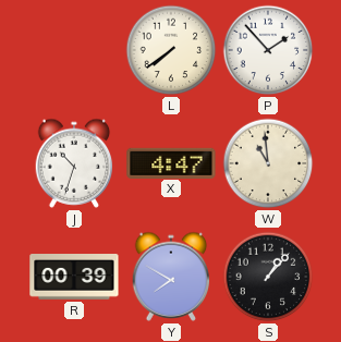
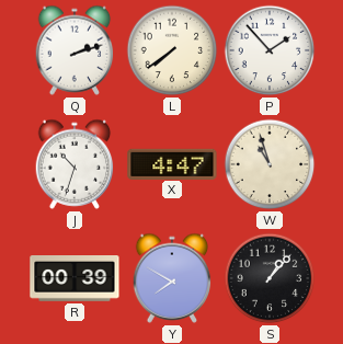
Q: none -> 2:12 (75, 50)
W: 10:59 -> 10:57 (270, 164)
